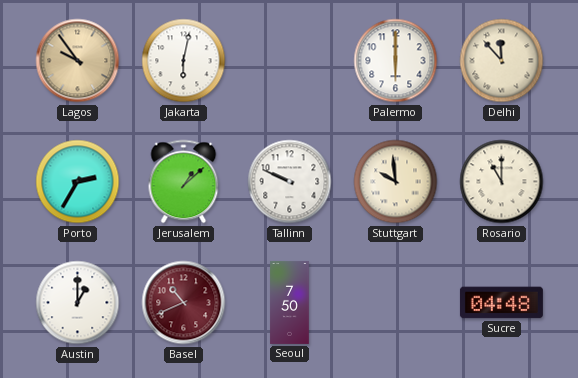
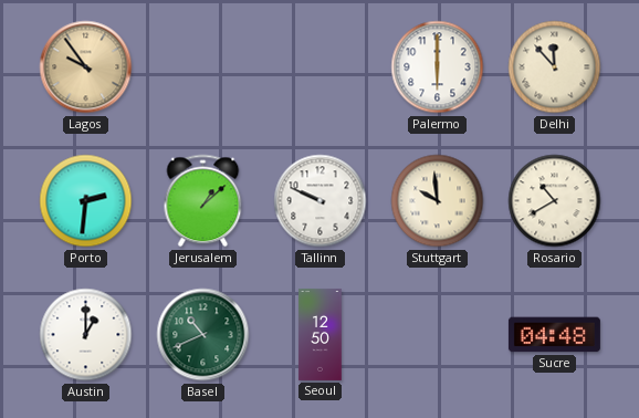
Jakarta: 6:02 -> none (184, 61)
Porto: 2:35 -> 2:31 (86, 201)
Rosario: 11:00 -> 10:40 (555, 201)
Basel dial: burgundy -> green (203, 335)
Seoul: 7:50 -> 12:50 (321, 334)
